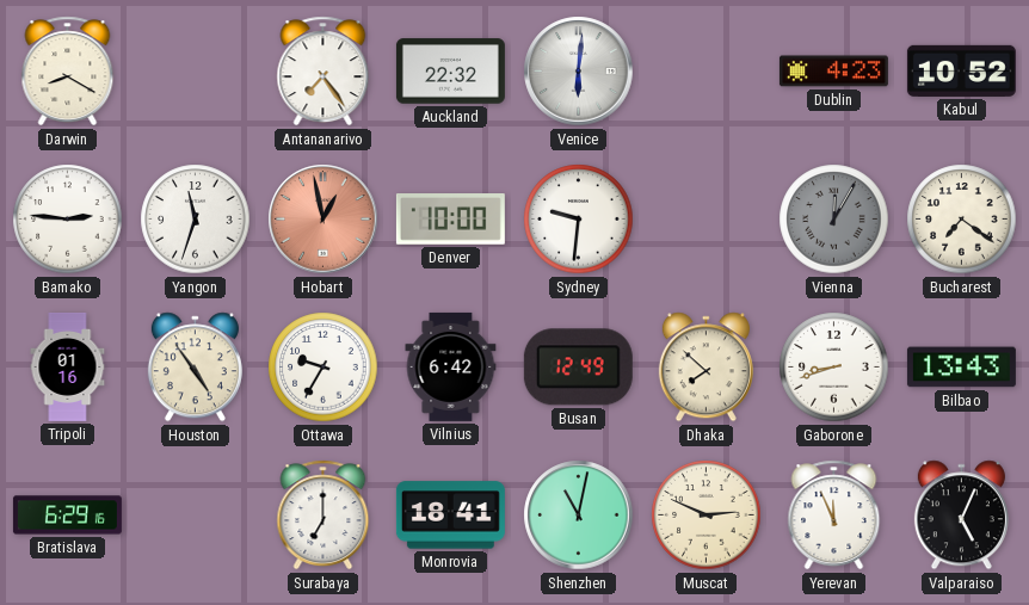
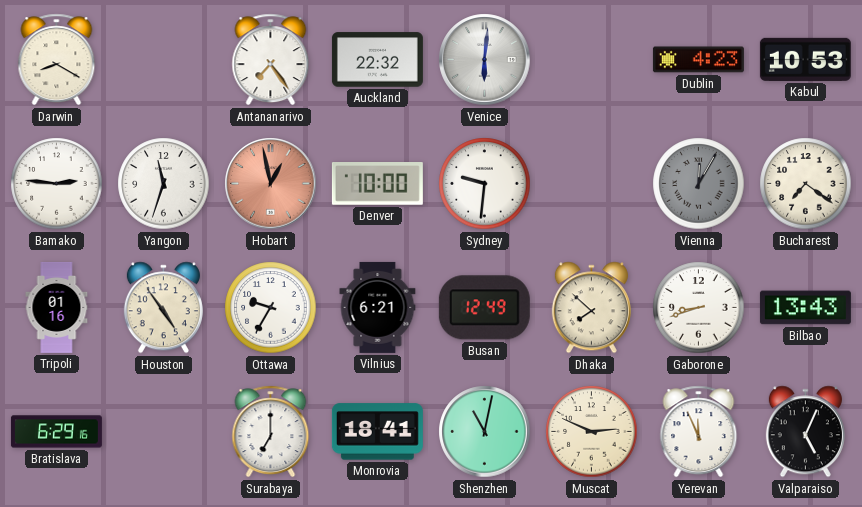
Kabul: 10:52 -> 10:53 (805, 59)
Vilnius: 6:42 -> 6:21 (378, 307)
